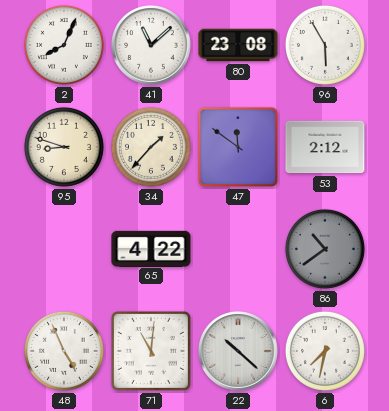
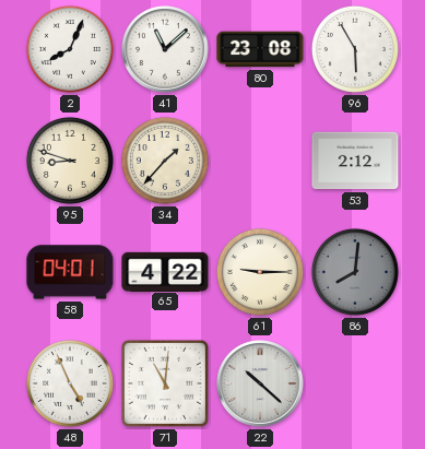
47: 11:51 -> none (238, 147)
58: none -> 04:01 (70, 272)
61: none -> 9:15 (260, 272)
86: 10:39 -> 8:01 (355, 272)
6: 7:32 -> none (325, 351)
